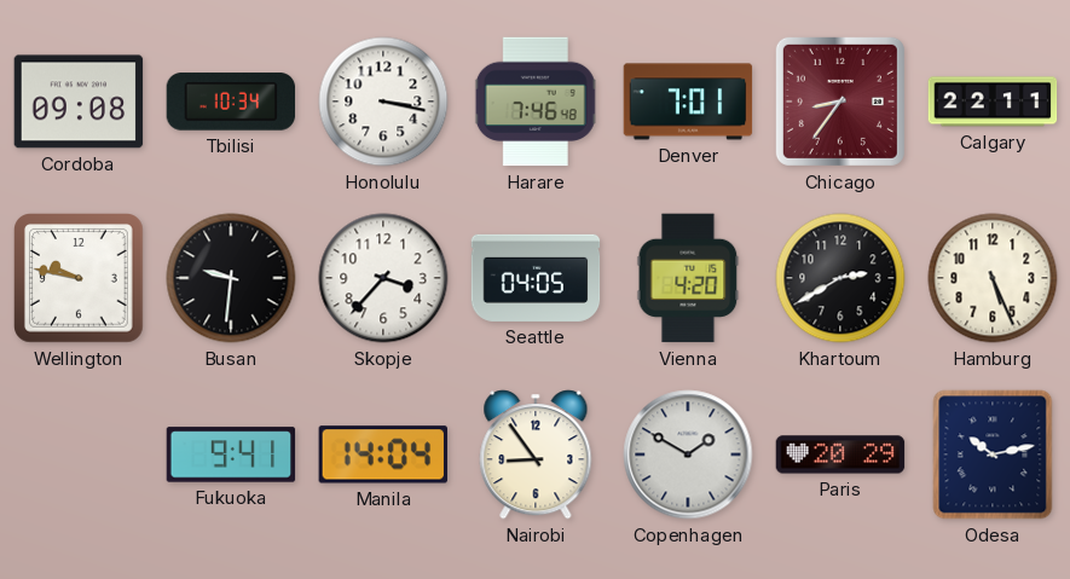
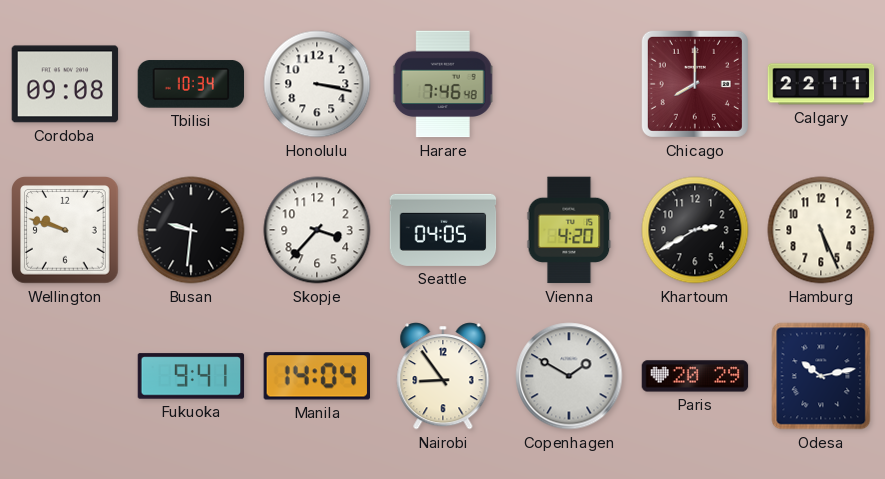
Denver: 7:01 -> none (688, 102)
Chicago: 8:36 -> 8:00 (695, 84)
Wellington: 9:47 -> 9:48 (66, 231)
